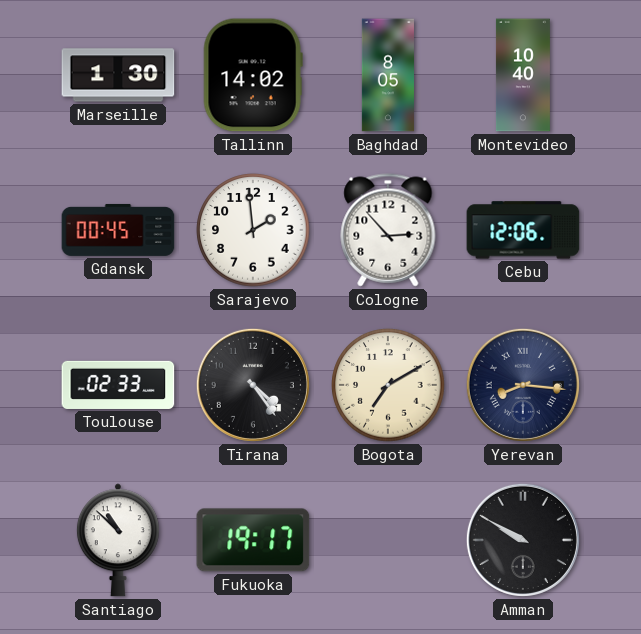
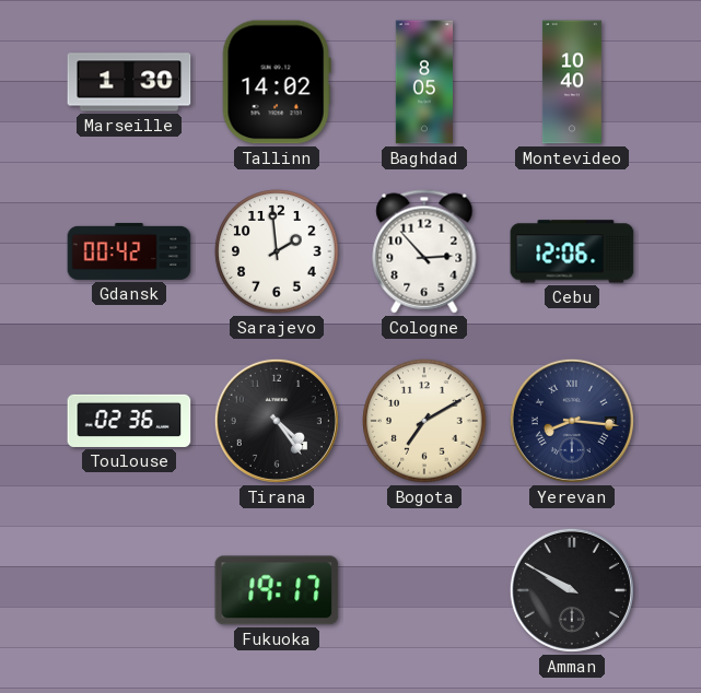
Gdansk: 00:45 -> 00:42 (129, 251)
Toulouse: 02:33 -> 02:36 (129, 421)
Santiago: 10:52 -> none (118, 540)
